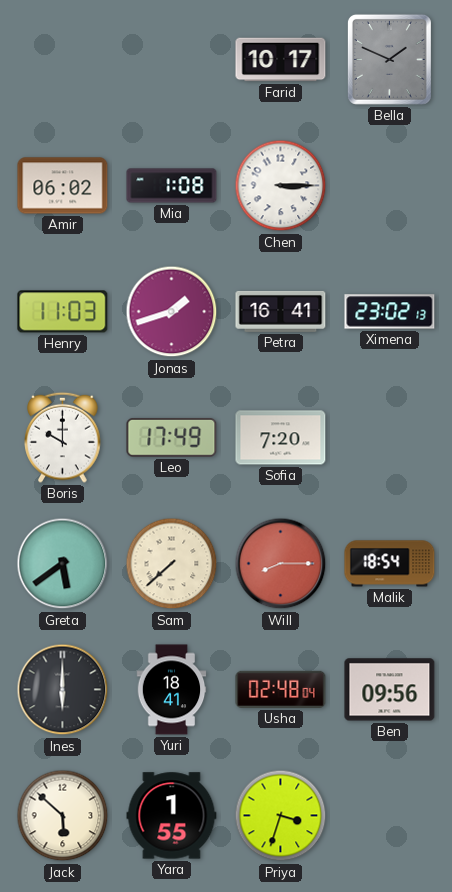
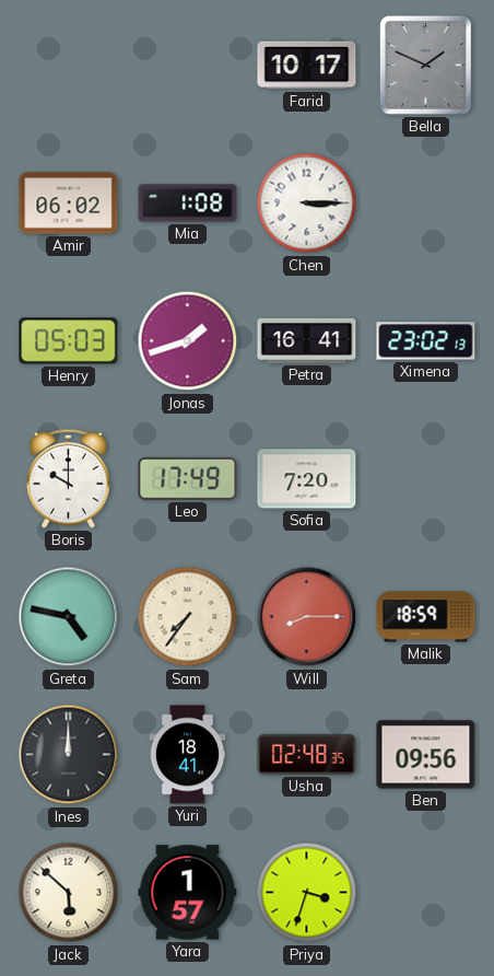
Henry: 11:03 -> 05:03 (69, 341)
Greta: 5:39 -> 4:47 (69, 617)
Sam: 7:38 -> 7:36 (188, 617)
Malik: 18:54 -> 18:59 (426, 617)
Ines: 6:00 -> 12:00 (69, 755)
Usha: 02:48:04 -> 02:48:35 (307, 754)
Yara: 1:55 -> 1:57 (188, 893)
